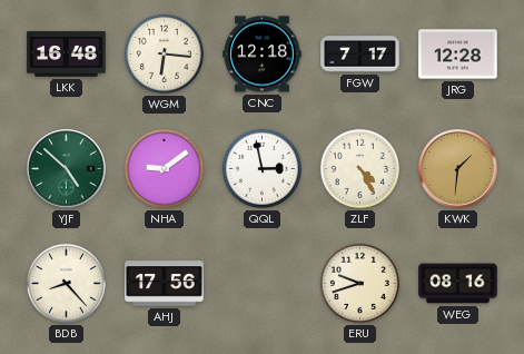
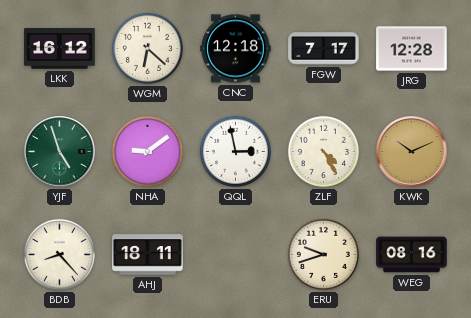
LKK: 16:48 -> 16:12 (60, 49)
WGM: 6:16 -> 6:22 (147, 48)
YJF: 4:52 -> 4:57 (60, 152)
KWK: 1:31 -> 10:11 (412, 152)
AHJ: 17:56 -> 18:11 (148, 255)
